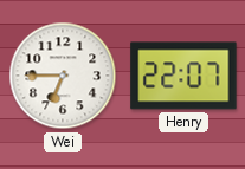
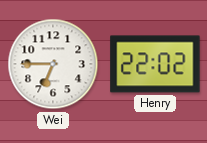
Henry: 22:07 -> 22:02 (155, 64)
